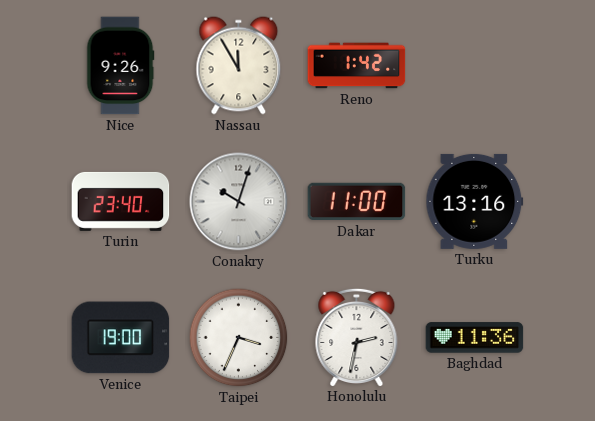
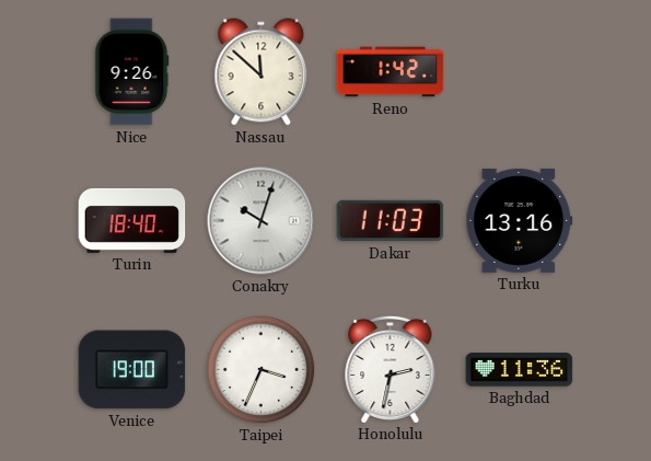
Nassau: 11:55 -> 11:52 (261, 72)
Turin: 23:40 -> 18:40 (132, 220)
Dakar: 11:00 -> 11:03 (391, 221)
